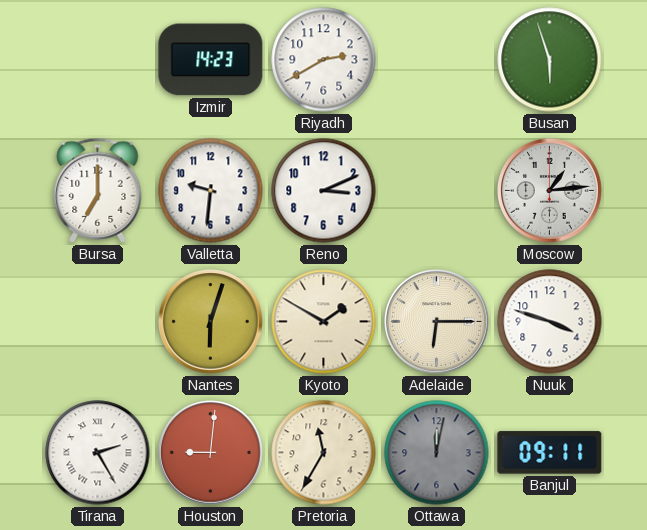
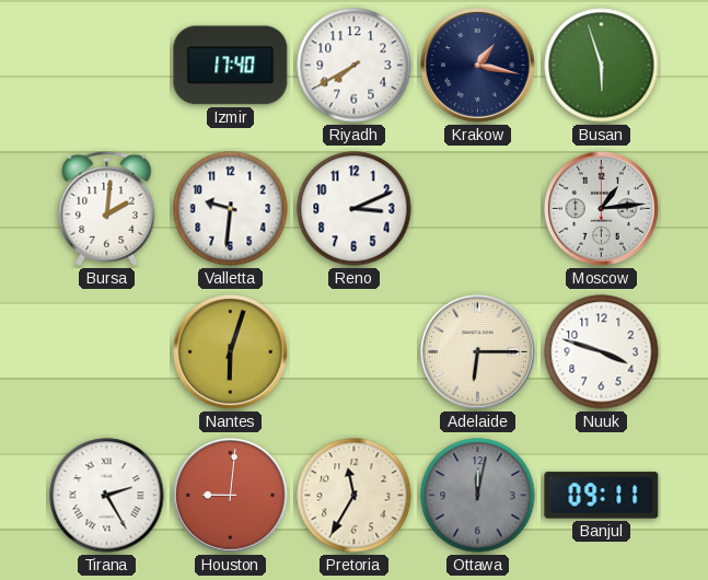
Izmir: 14:23 -> 17:40 (231, 66)
Riyadh: 2:40 -> 7:40 (355, 66)
Krakow: none -> 1:17 (478, 66)
Bursa: 7:00 -> 2:01 (107, 208)
Kyoto: 1:50 -> none (324, 322)
